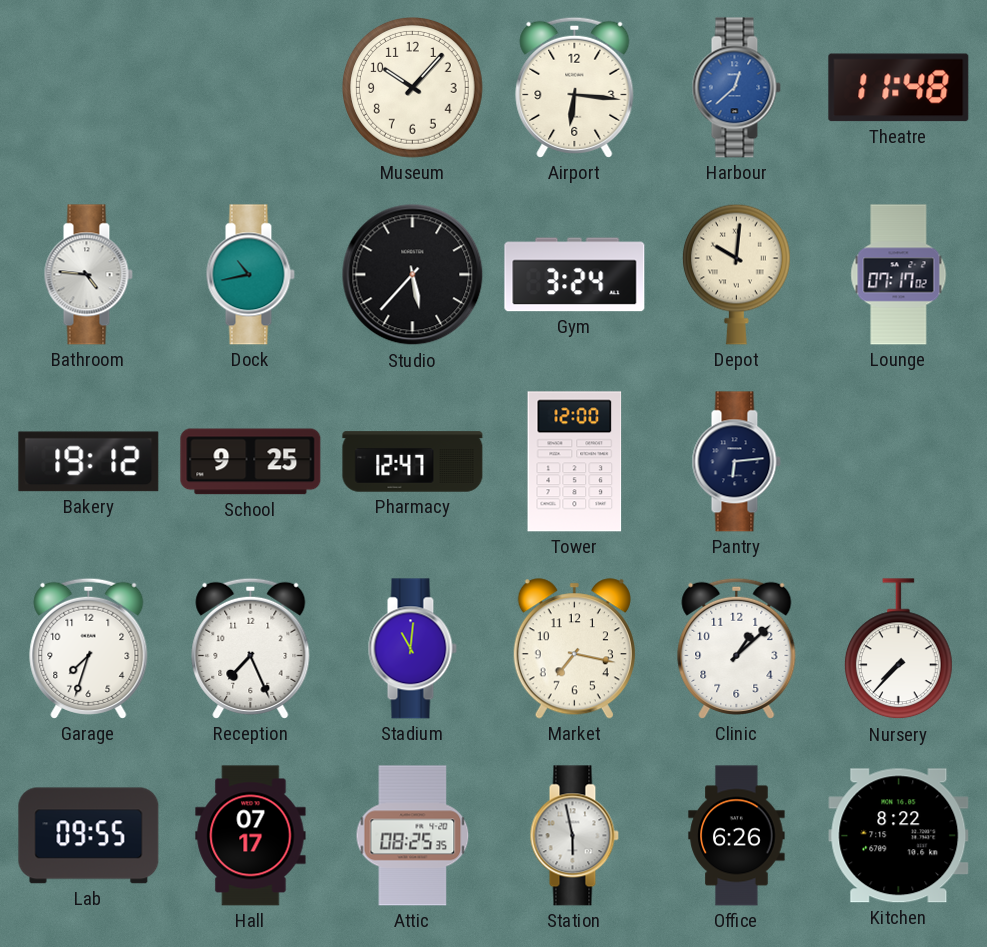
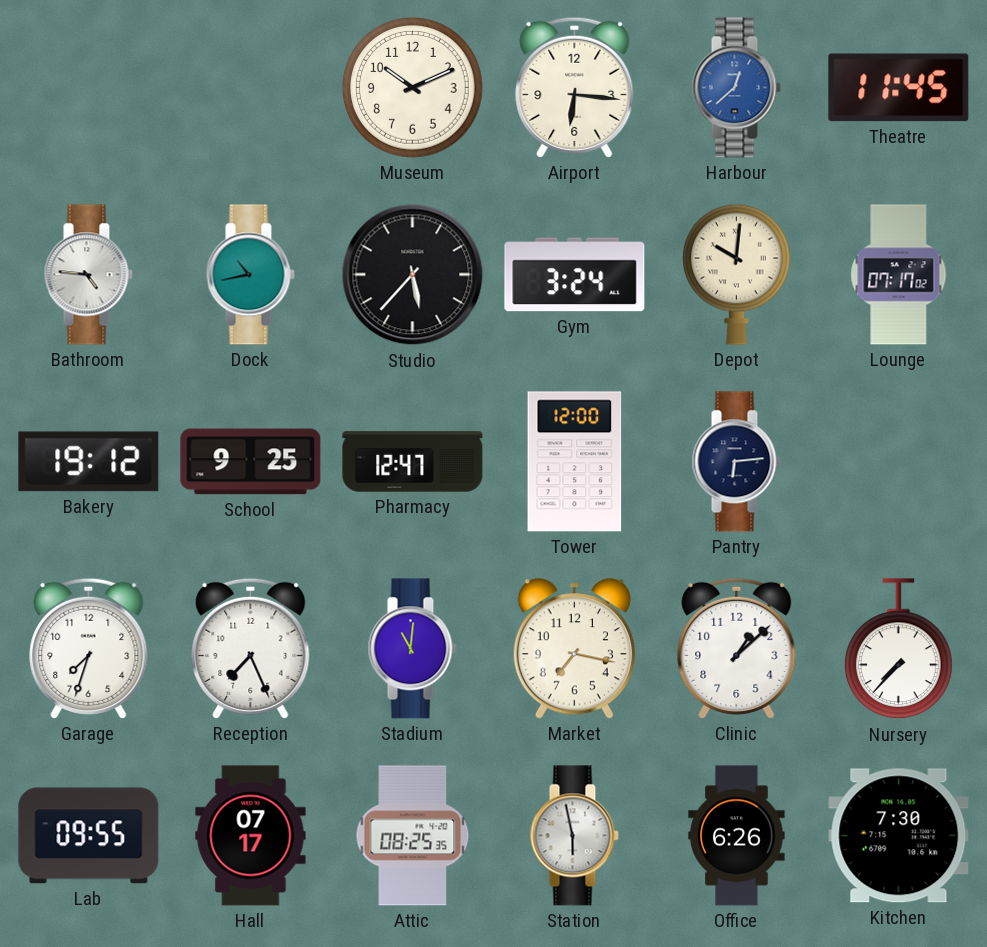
Museum: 10:07 -> 10:11 (413, 88)
Theatre: 11:48 -> 11:45 (899, 88)
Kitchen: 8:22 -> 7:30 (899, 836)
